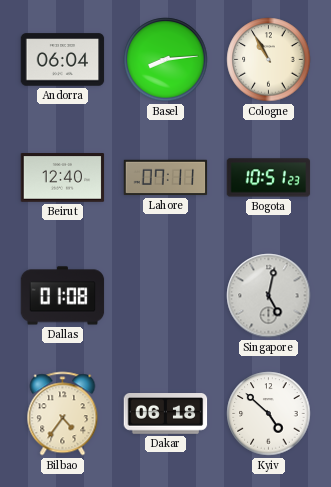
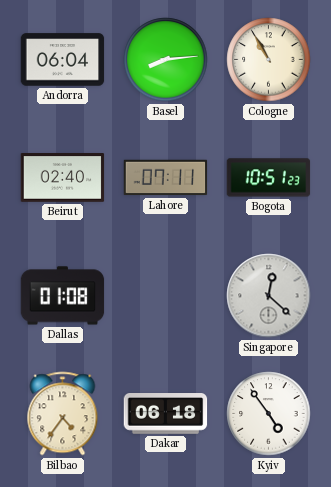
Beirut: 12:40 -> 02:40 (63, 178)
Singapore: 5:02 -> 12:22 (269, 296)
Kyiv: 4:52 -> 4:54 (269, 414)
